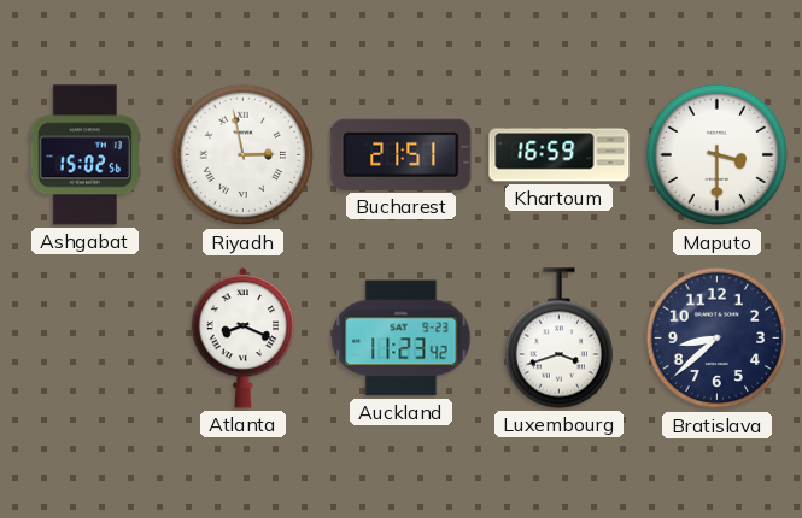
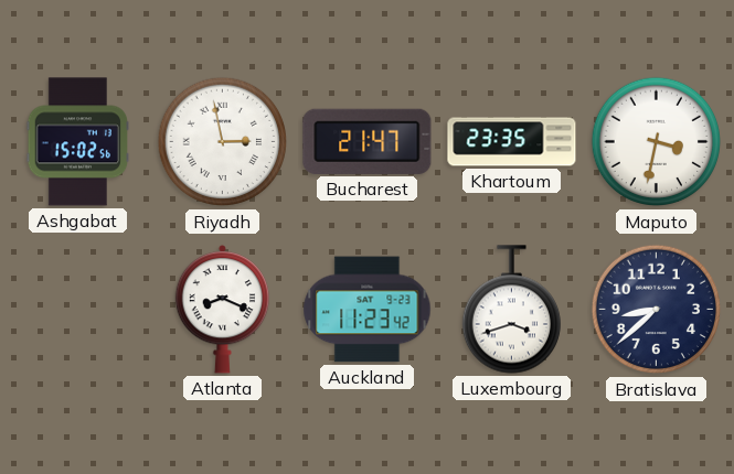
Bucharest: 21:51 -> 21:47 (368, 141)
Khartoum: 16:59 -> 23:35 (512, 142)
Maputo: 3:30 -> 3:32 (657, 142)
